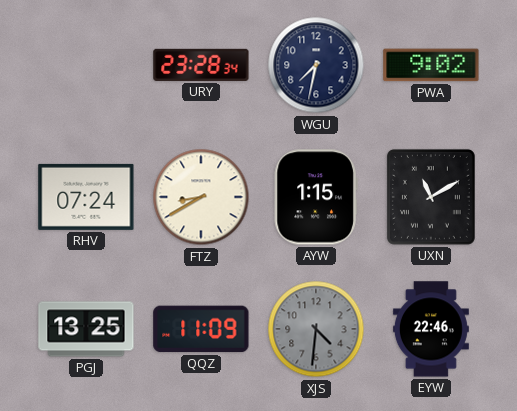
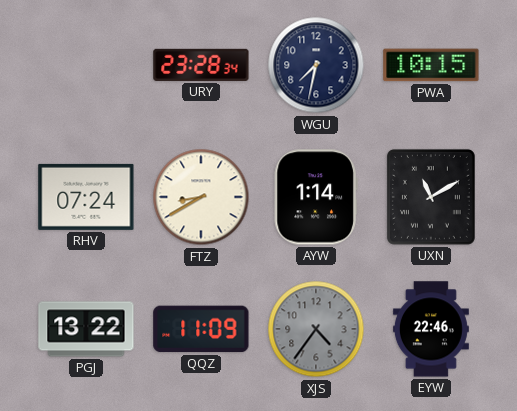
PWA: 9:02 -> 10:15 (431, 65)
AYW: 1:15 -> 1:14 (316, 197)
PGJ: 13:25 -> 13:22 (86, 329)
XJS: 4:31 -> 4:36 (316, 329)
